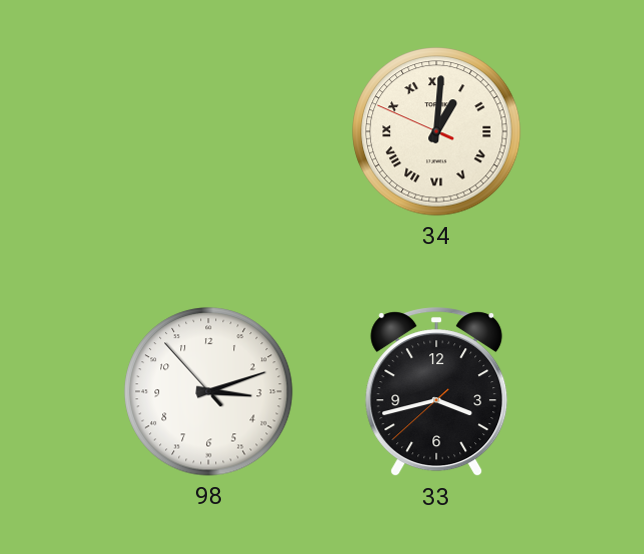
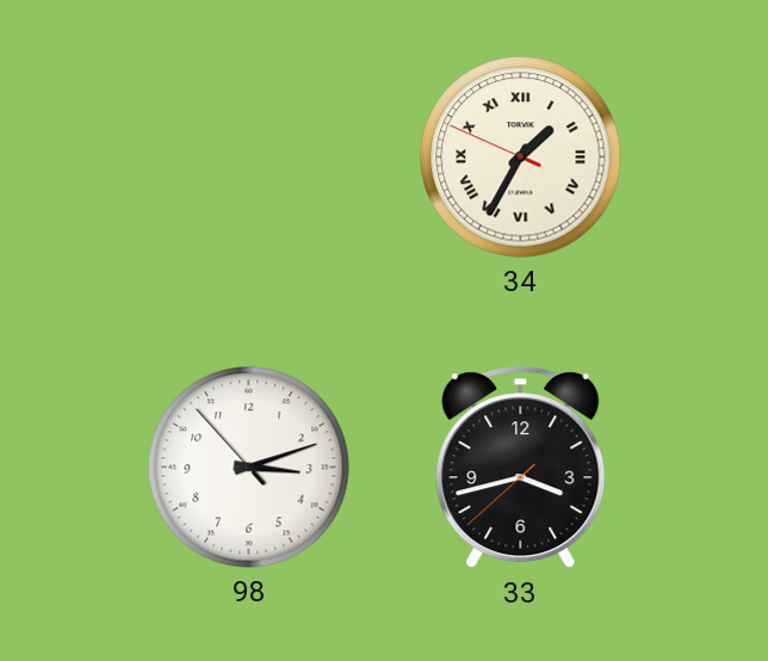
34: 1:00 -> 1:34 (521, 157)
